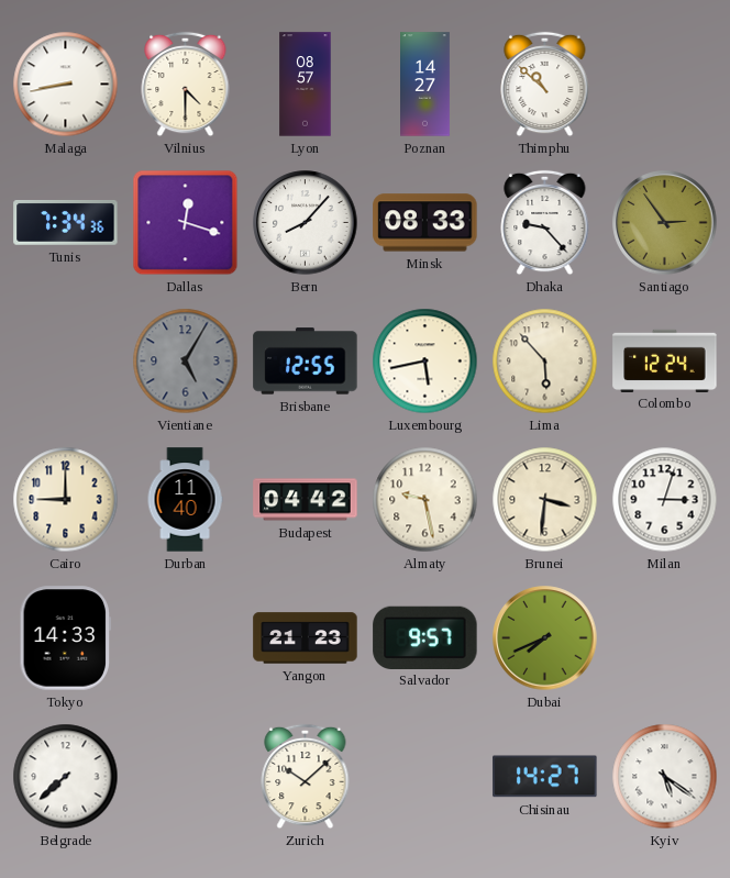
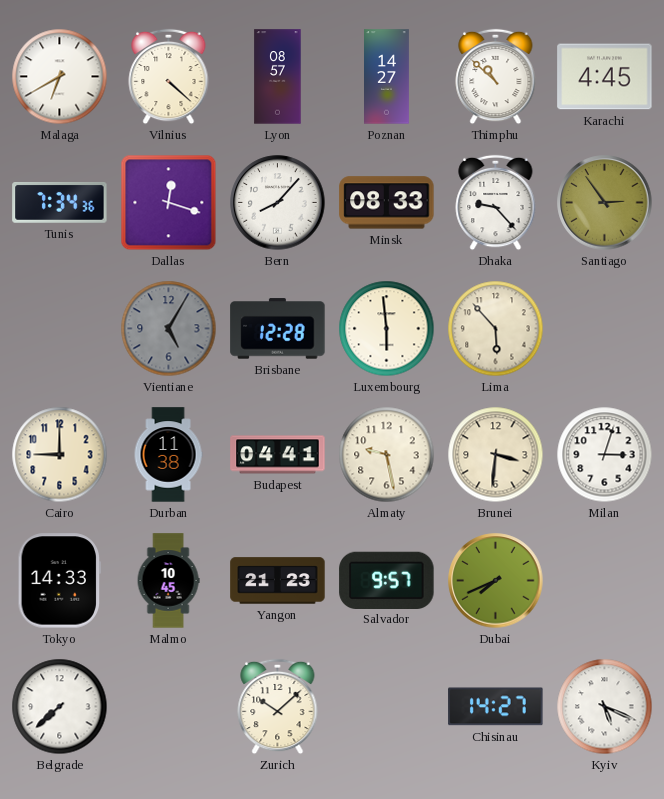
Malaga: 8:43 -> 6:40 (60, 77)
Vilnius: 4:30 -> 4:22 (169, 77)
Karachi: none -> 4:45 (605, 77)
Brisbane: 12:55 -> 12:28 (278, 329)
Luxembourg: 5:43 -> 5:59 (387, 329)
Colombo: 12:24 -> none (665, 360)
Durban: 11:40 -> 11:38 (168, 455)
Budapest: 04:42 -> 04:41 (278, 455)
Malmo: none -> 10:45 (168, 581)
Kyiv: 5:21 -> 5:19 (605, 707)
